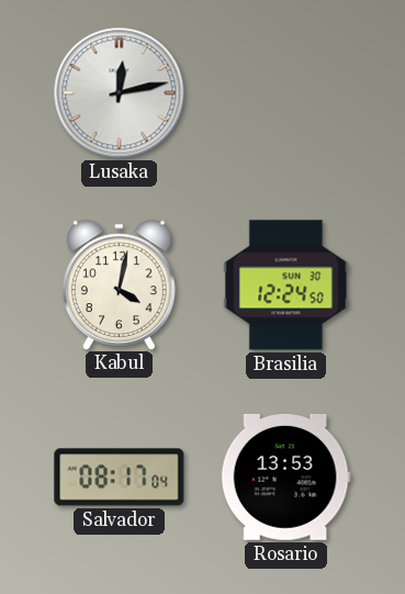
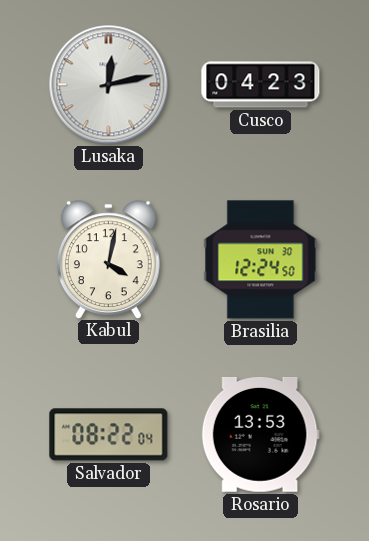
Cusco: none -> 04:23 (261, 85)
Salvador: 08:17 -> 08:22 (109, 435)
